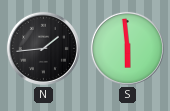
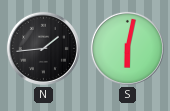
S: 5:59 -> 6:02 (127, 48)
